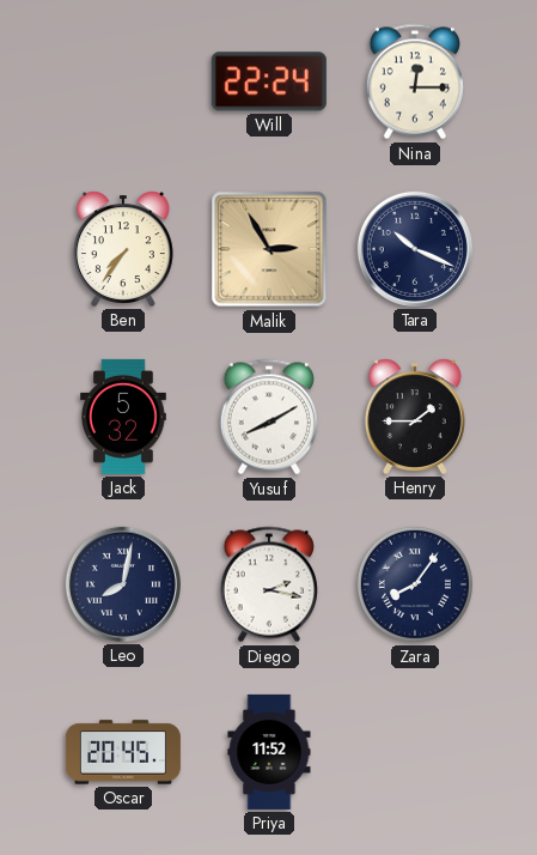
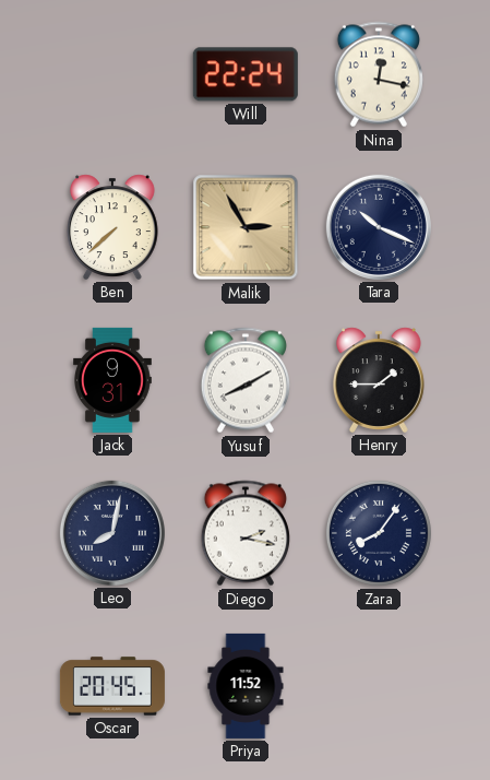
Nina: 12:15 -> 12:17 (379, 74)
Ben: 7:36 -> 7:38 (112, 227)
Jack: 5:32 -> 9:31 (113, 380)
